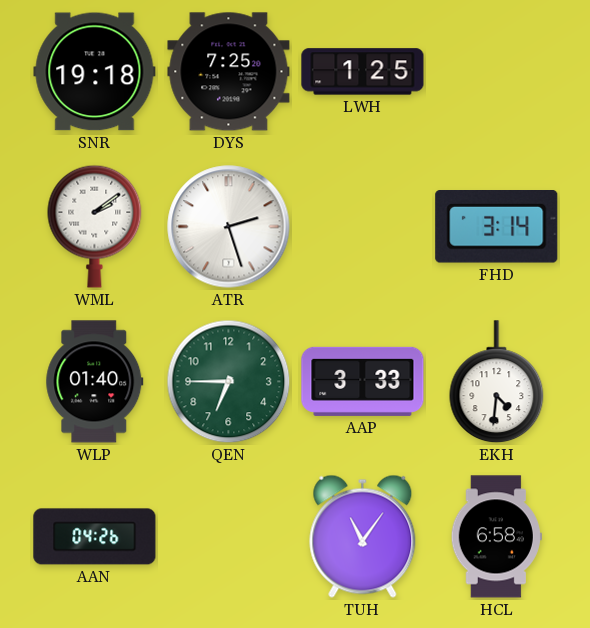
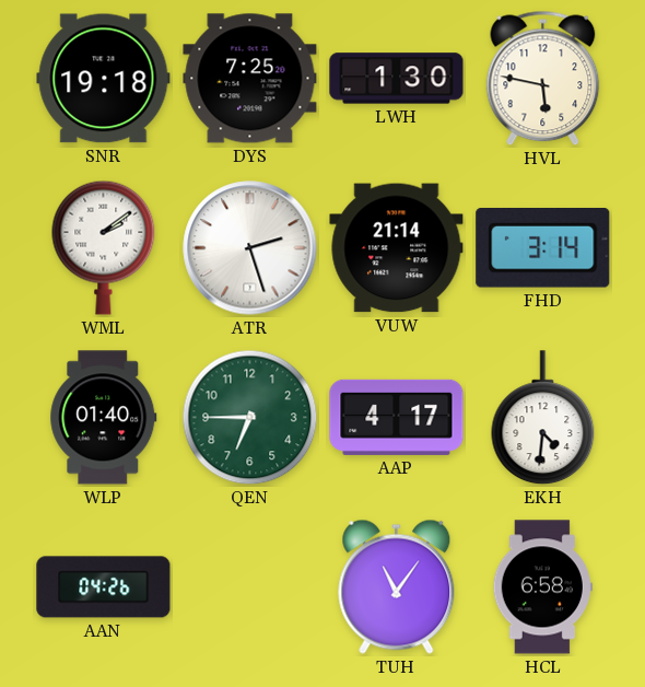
LWH: 1:25 -> 1:30 (397, 79)
HVL: none -> 5:47 (543, 79)
VUW: none -> 21:14 (397, 248)
AAP: 3:33 -> 4:17 (397, 417)
